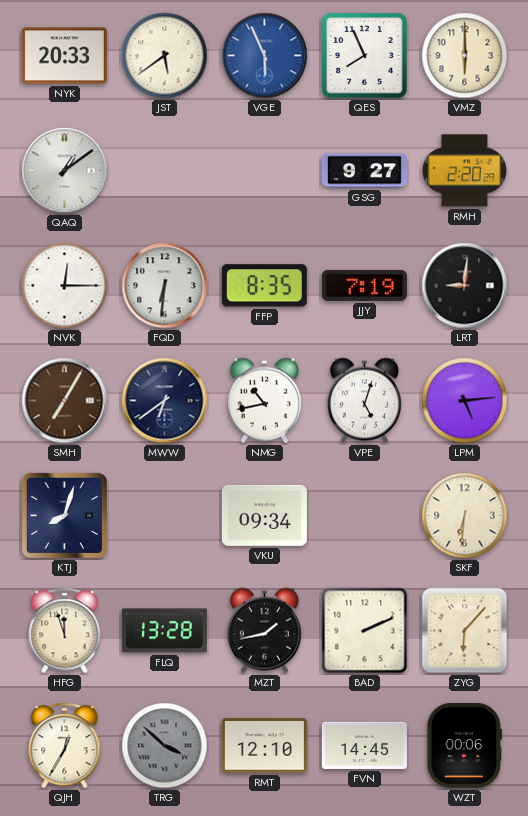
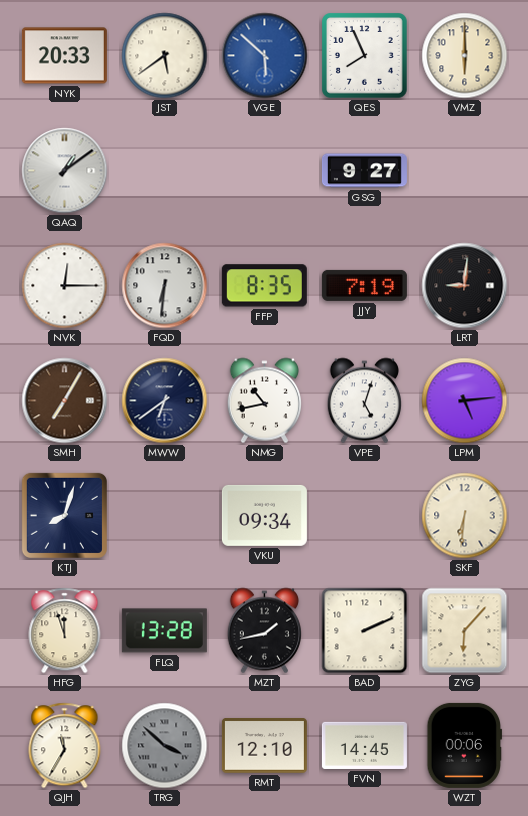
VGE: 5:56 -> 5:52 (265, 56)
RMH: 2:20 -> none (464, 171)
QJH: 12:35 -> 11:35 (65, 746)
